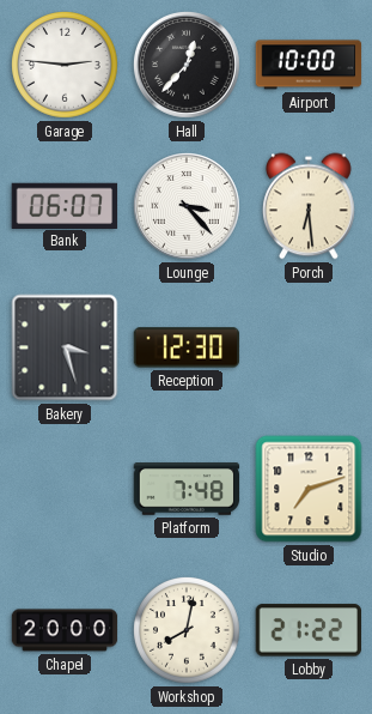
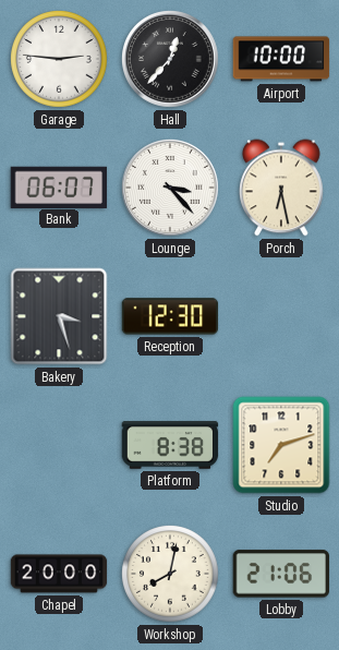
Porch: 6:29 -> 6:28 (281, 188)
Platform: 7:48 -> 8:38 (170, 445)
Lobby: 21:22 -> 21:06 (280, 574)
